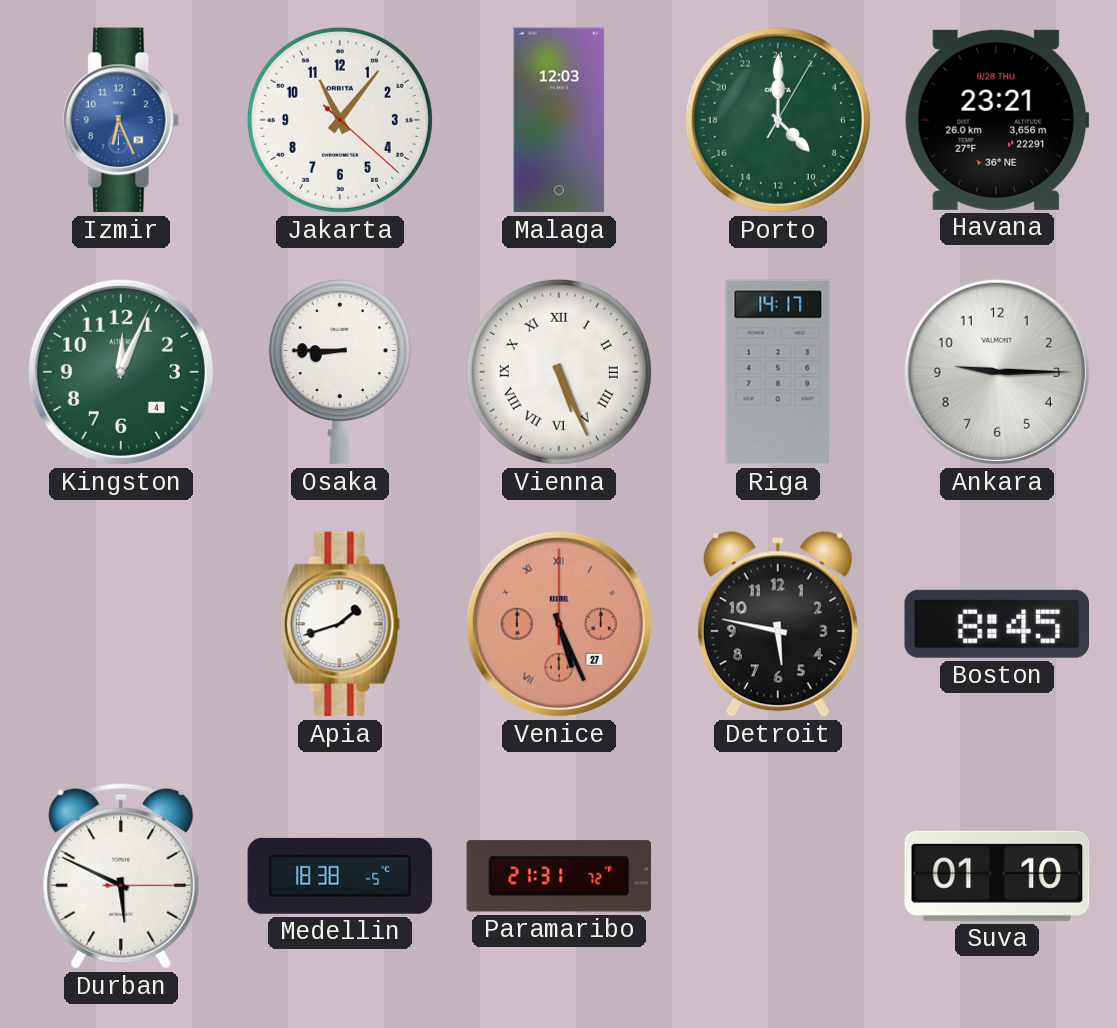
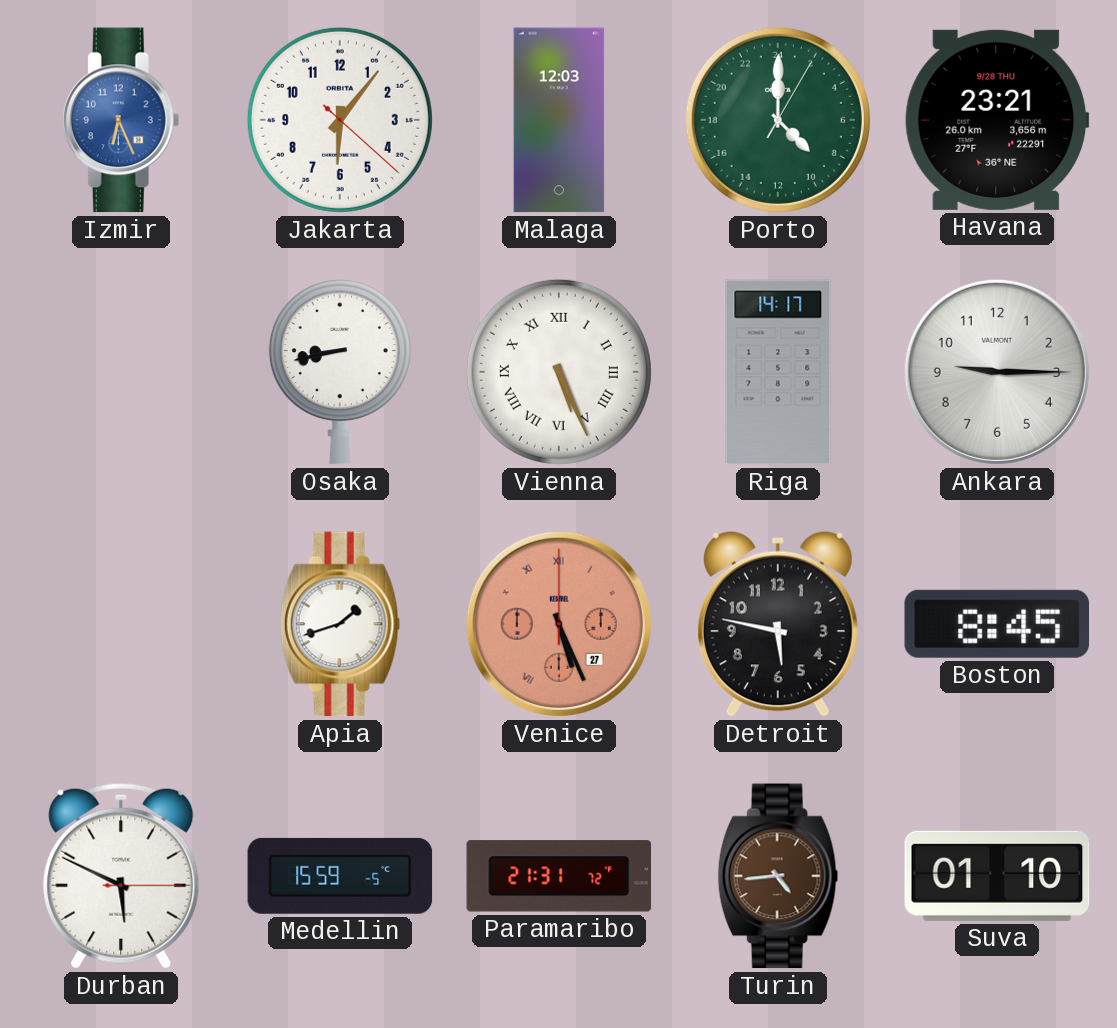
Jakarta: 11:06 -> 6:06 (340, 120)
Kingston: 12:04 -> none (121, 372)
Osaka: 8:45 -> 8:43 (340, 372)
Medellin: 18:38 -> 15:59 (340, 876)
Turin: none -> 4:44 (778, 876)
